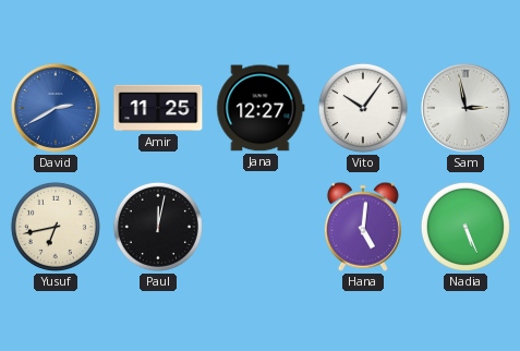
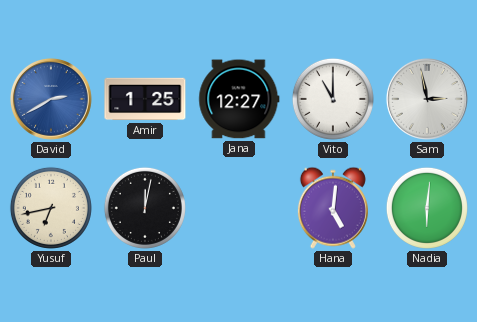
Amir: 11:25 -> 1:25 (145, 99)
Vito: 10:06 -> 11:00 (333, 99)
Nadia: 5:26 -> 6:01 (427, 208)
